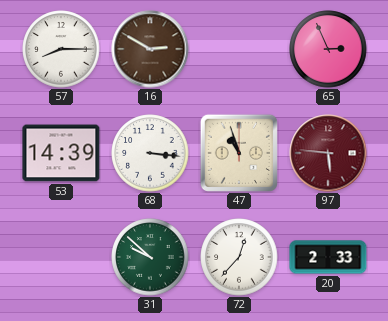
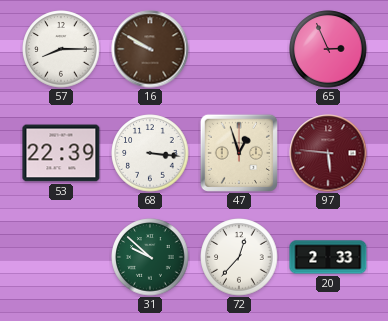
16: 2:50 -> 9:50 (150, 49)
53: 14:39 -> 22:39 (61, 153)
47: 10:57 -> 12:57 (239, 153)
